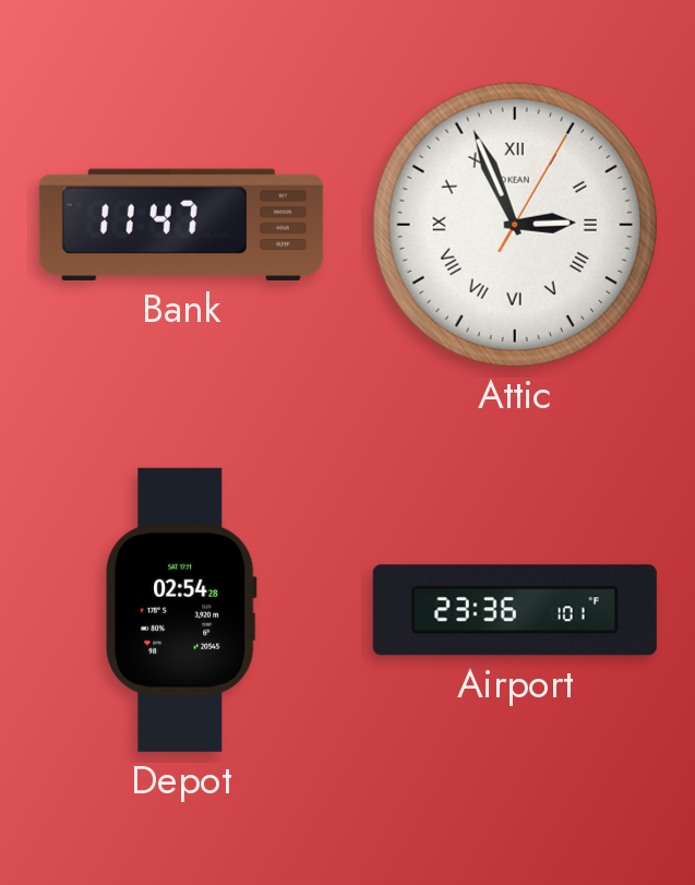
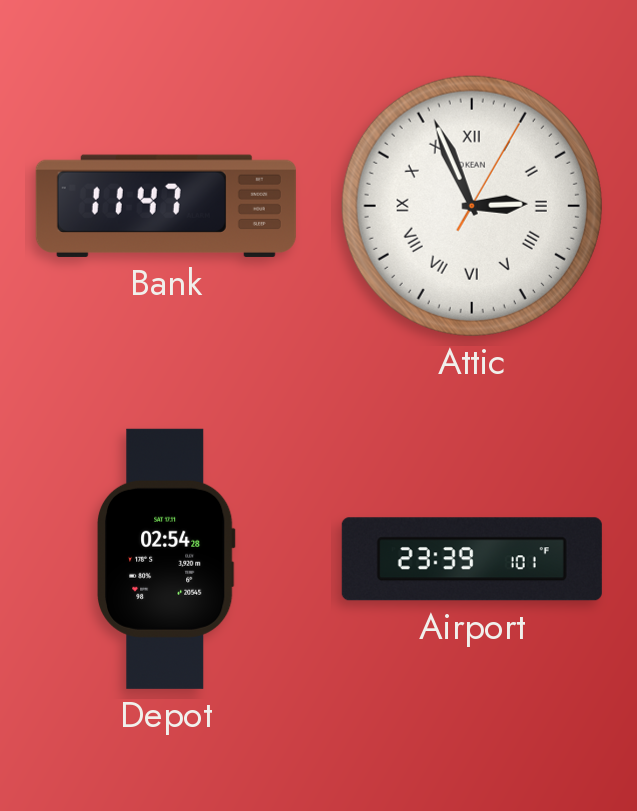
Airport: 23:36 -> 23:39 (472, 559)
